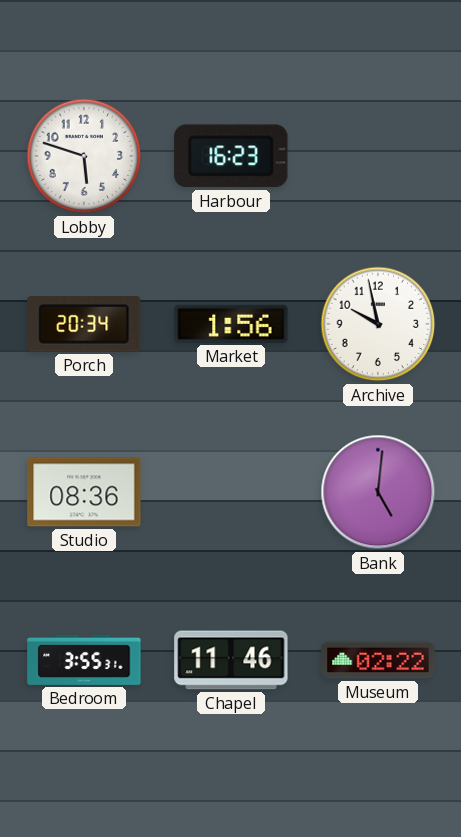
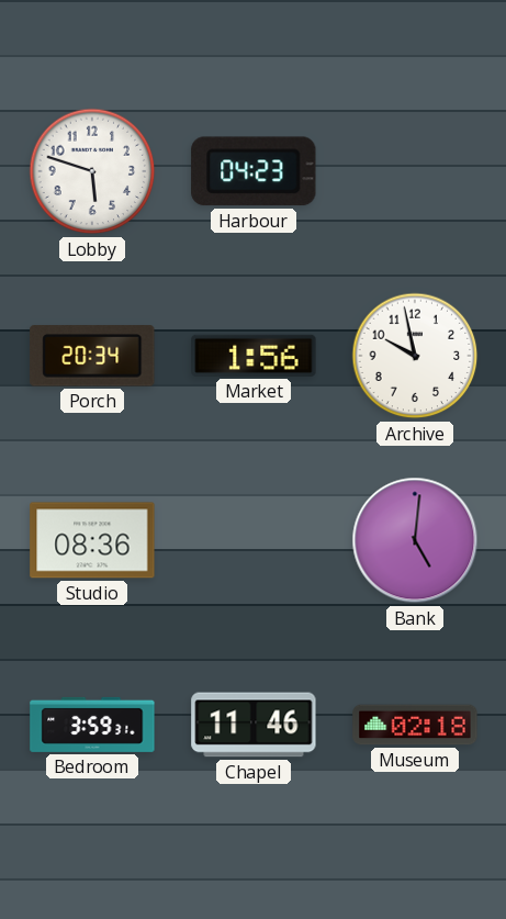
Harbour: 16:23 -> 04:23 (254, 171)
Bedroom: 3:55 -> 3:59 (92, 725)
Museum: 02:22 -> 02:18 (415, 725)
